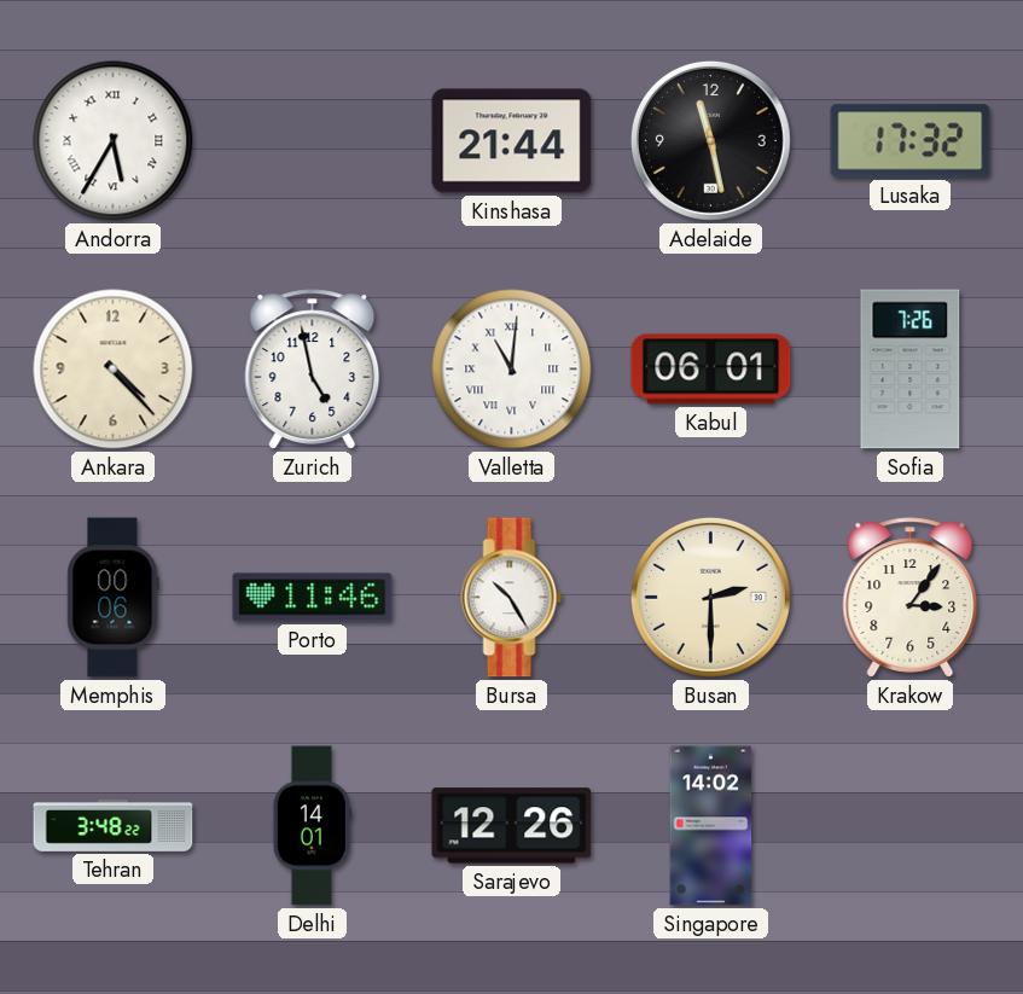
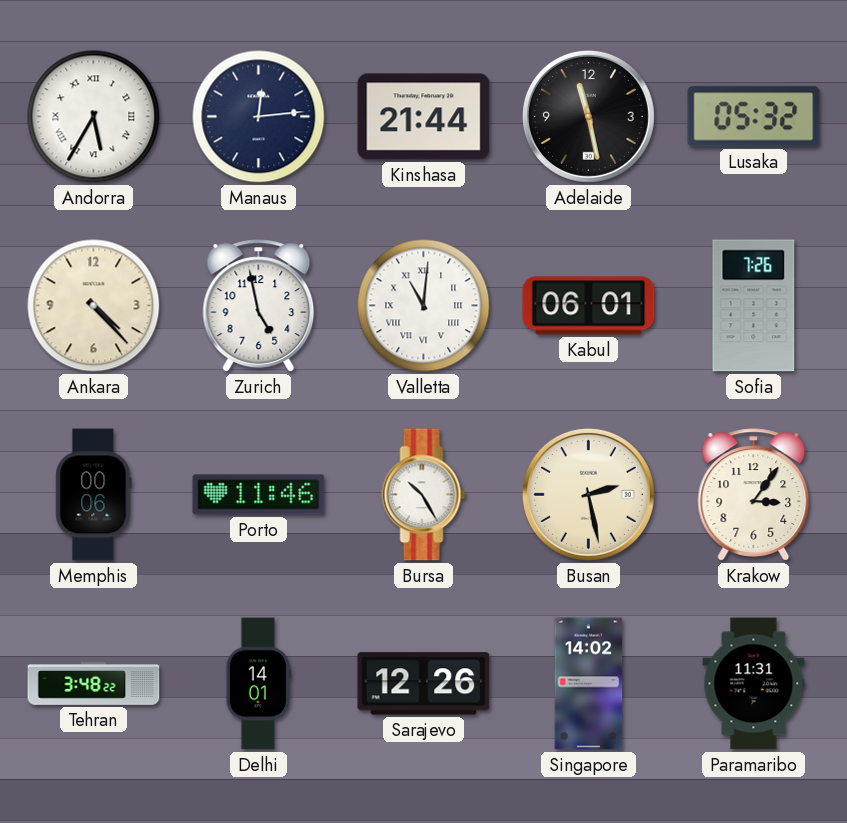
Manaus: none -> 12:14 (259, 117)
Lusaka: 17:32 -> 05:32 (754, 117)
Busan: 2:30 -> 2:28 (588, 494)
Paramaribo: none -> 11:31 (754, 684)
